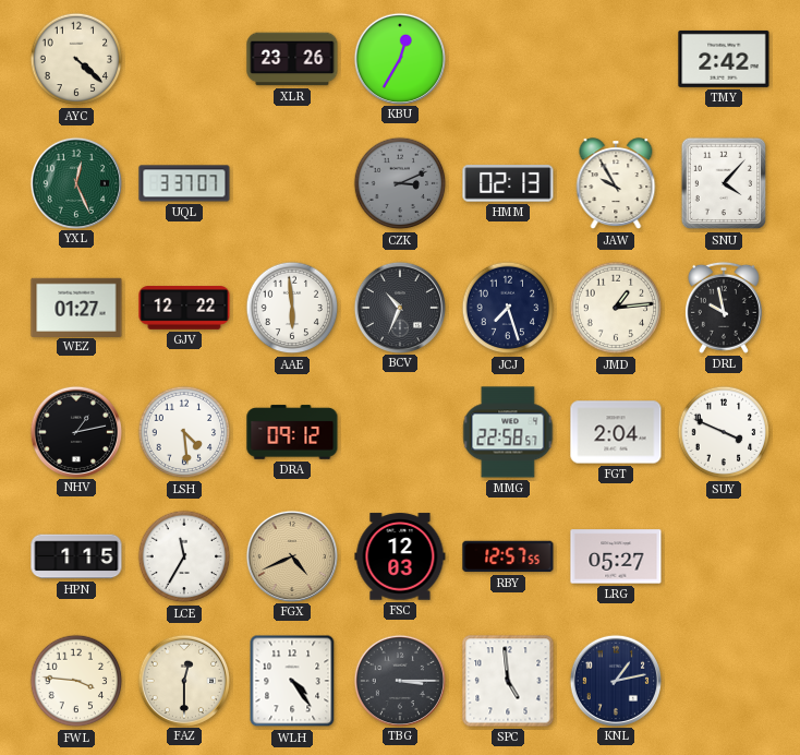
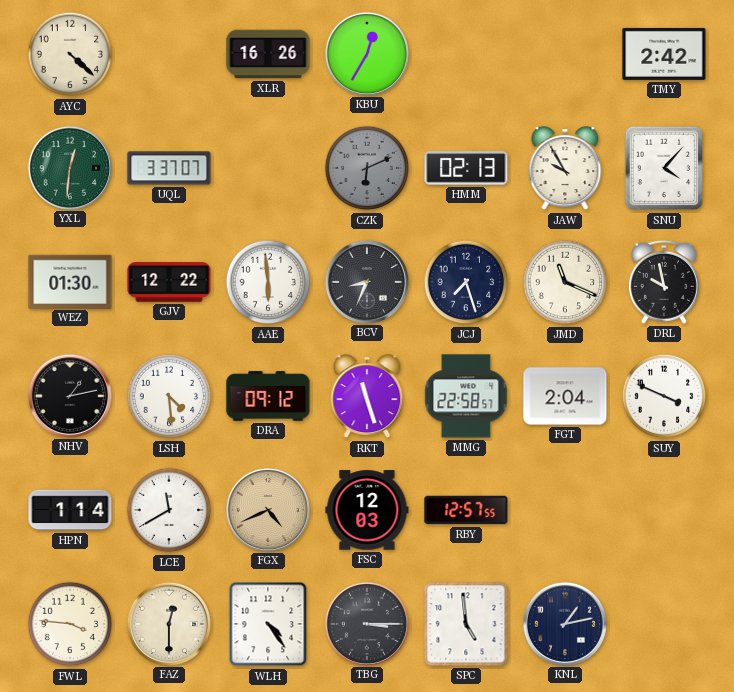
XLR: 23:26 -> 16:26 (268, 54)
YXL: 12:26 -> 12:31 (69, 167)
CZK: 3:11 -> 6:11 (367, 168)
WEZ: 01:27 -> 01:30 (70, 281)
BCV: 10:34 -> 8:34 (366, 281)
JMD: 1:14 -> 11:19 (565, 282)
RKT: none -> 11:27 (367, 397)
HPN: 1:15 -> 1:14 (70, 510)
LCE: 11:35 -> 11:40 (169, 510)
LRG: 05:27 -> none (616, 556)
